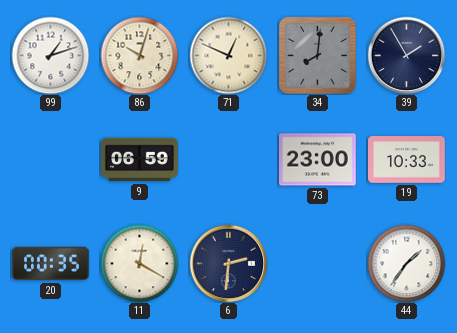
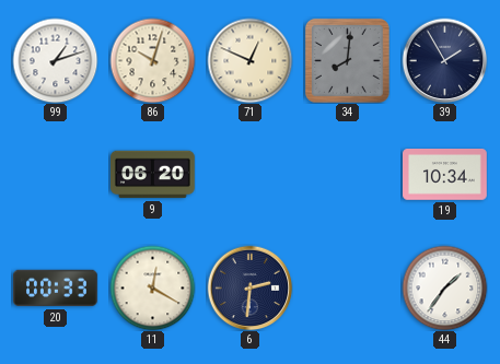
9: 06:59 -> 06:20 (153, 175)
73: 23:00 -> none (318, 160)
19: 10:33 -> 10:34 (445, 175)
20: 00:35 -> 00:33 (56, 289)
